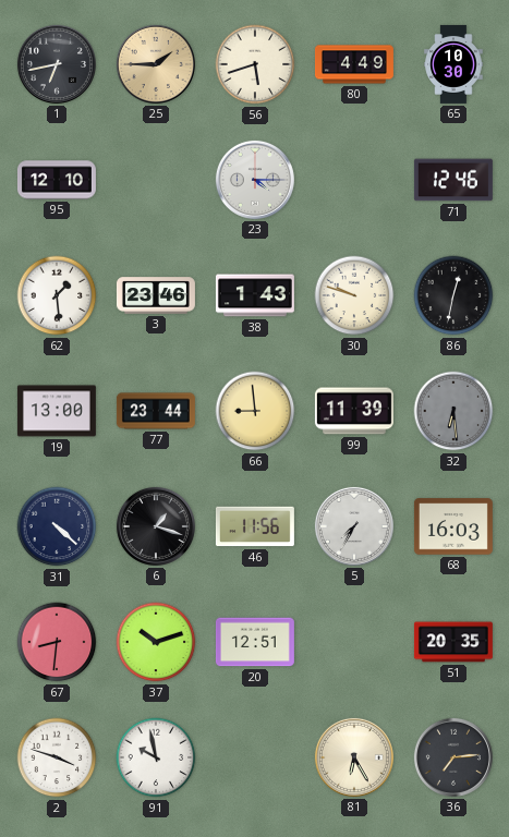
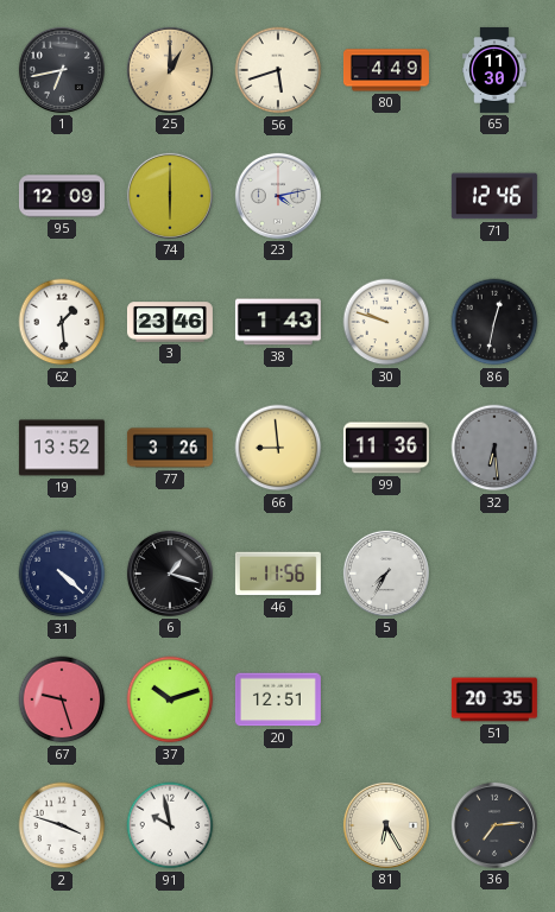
25: 1:45 -> 1:00 (170, 70)
65: 10:30 -> 11:30 (494, 70)
95: 12:10 -> 12:09 (62, 196)
74: none -> 6:00 (170, 196)
23: 4:15 -> 4:13 (278, 196)
19: 13:00 -> 13:52 (62, 448)
77: 23:44 -> 3:26 (170, 448)
99: 11:39 -> 11:36 (386, 448)
68: 16:03 -> none (453, 526)
67: 8:31 -> 9:27 (62, 699)
